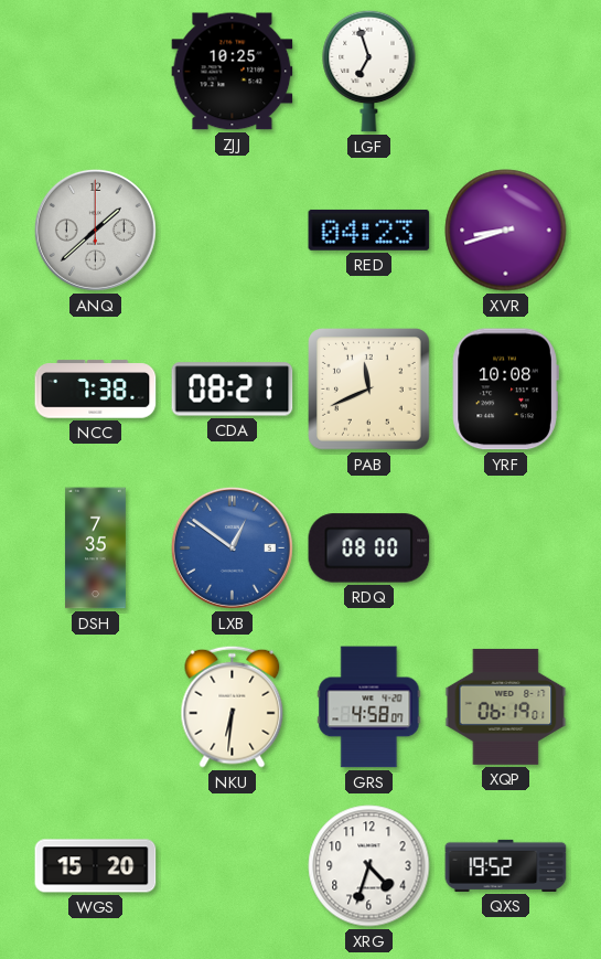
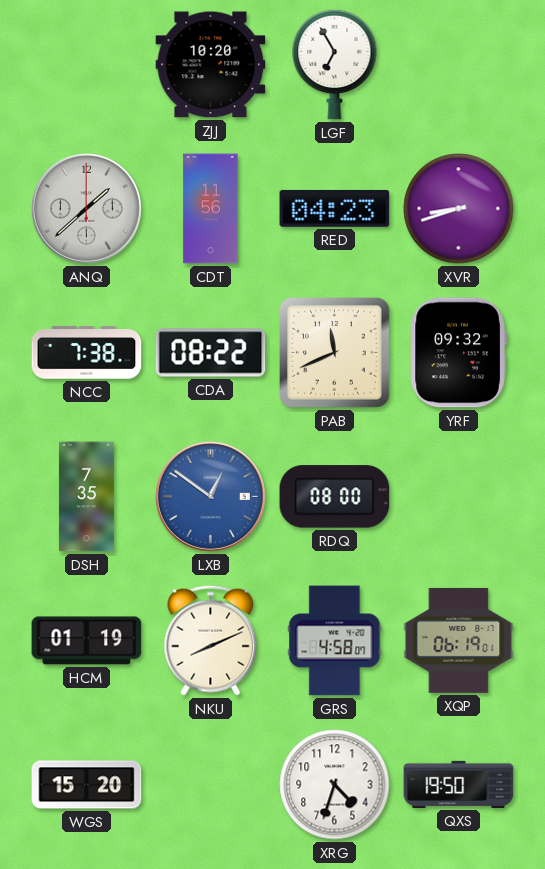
ZJJ: 10:25 -> 10:20 (211, 65)
LGF: 6:57 -> 6:55 (335, 64)
CDT: none -> 11:56 (211, 209)
CDA: 08:21 -> 08:22 (211, 353)
YRF: 10:08 -> 09:32 (458, 353)
HCM: none -> 01:19 (87, 641)
NKU: 6:31 -> 8:11 (211, 640)
QXS: 19:52 -> 19:50 (459, 784)
